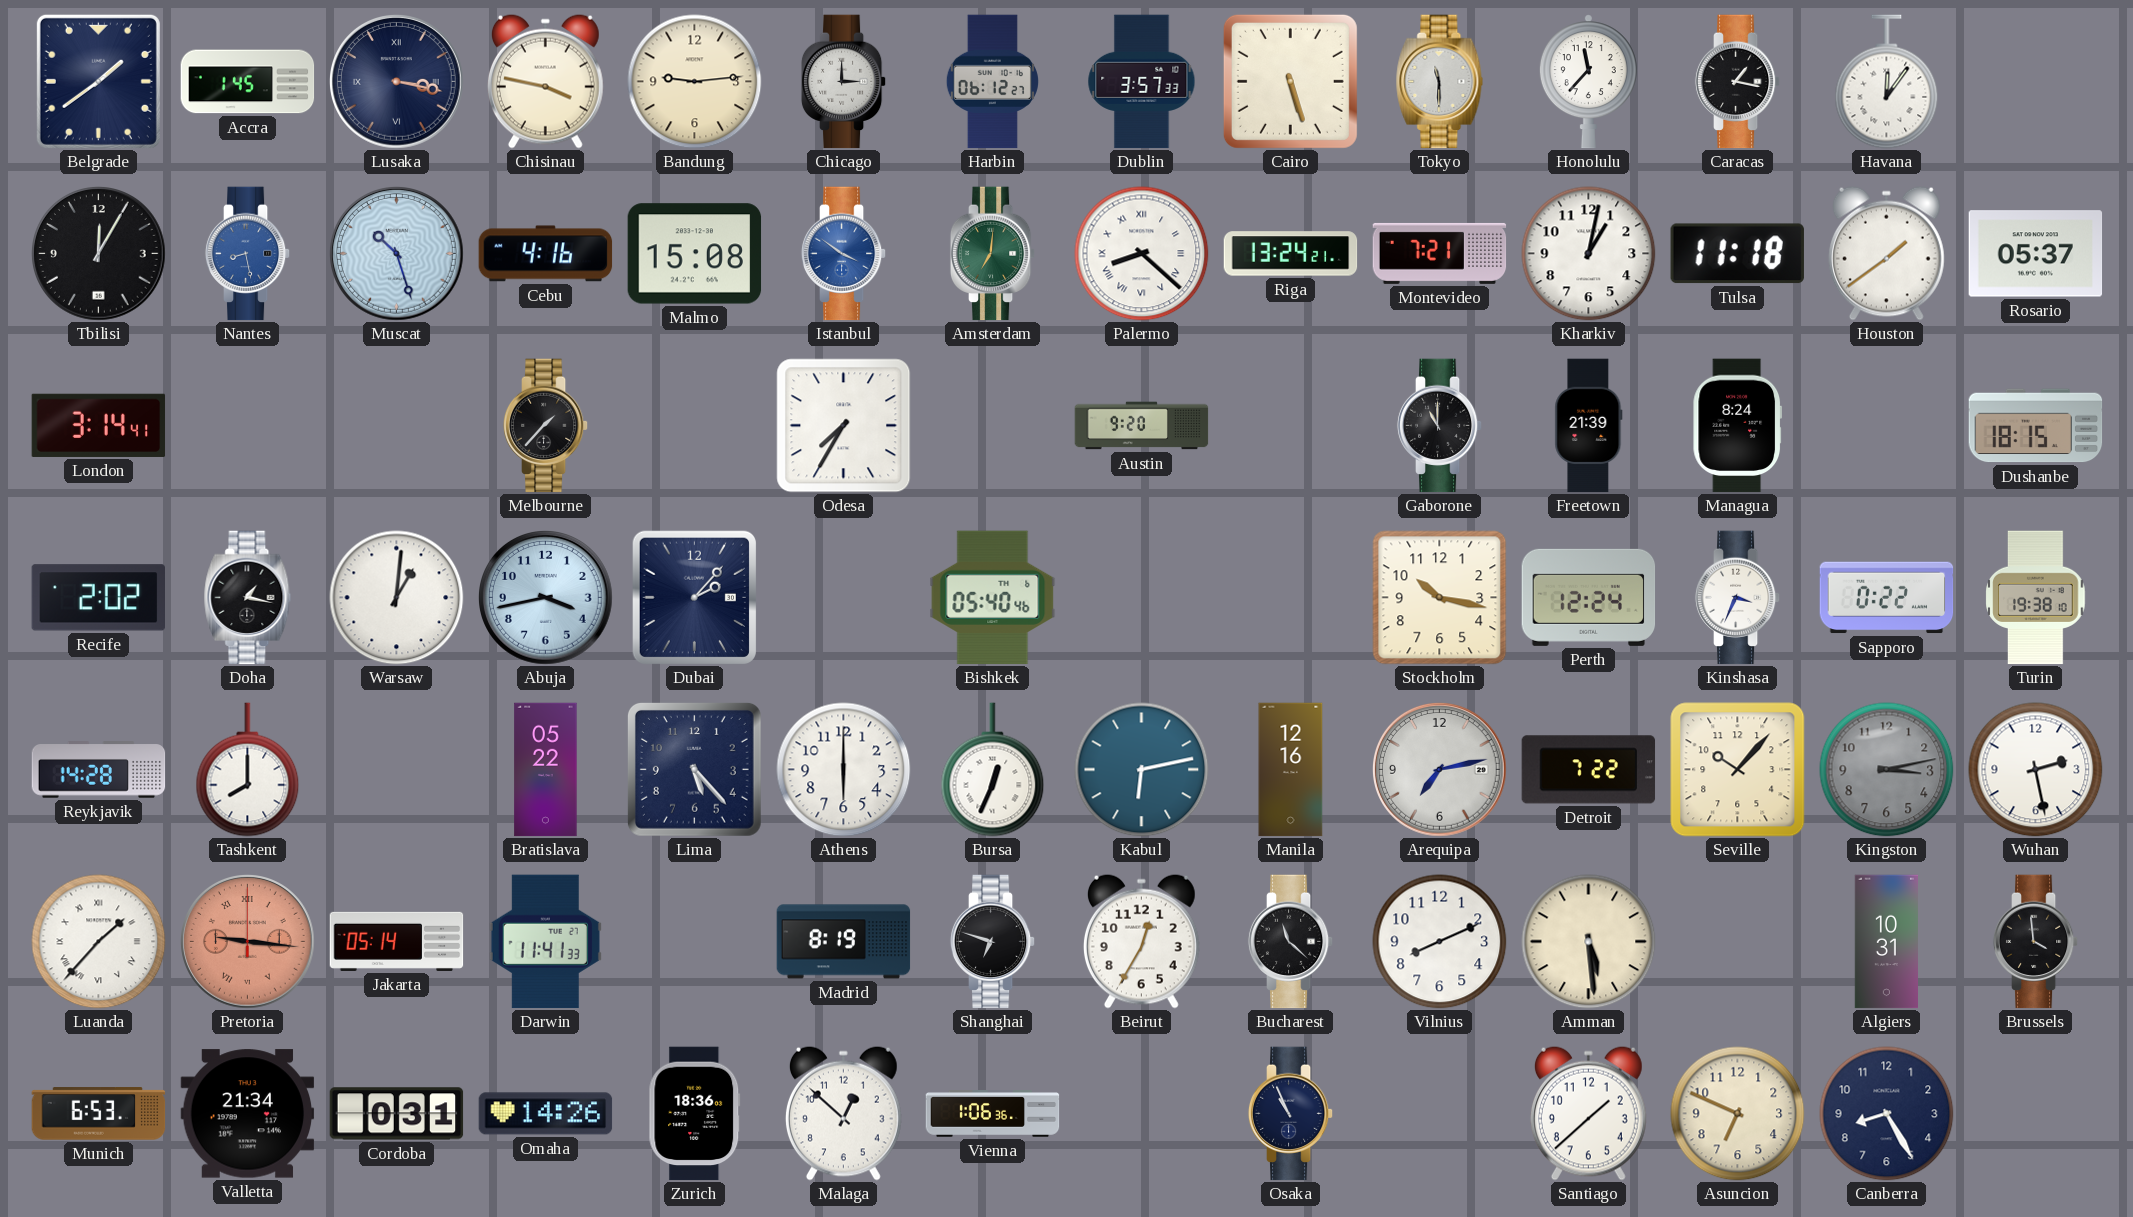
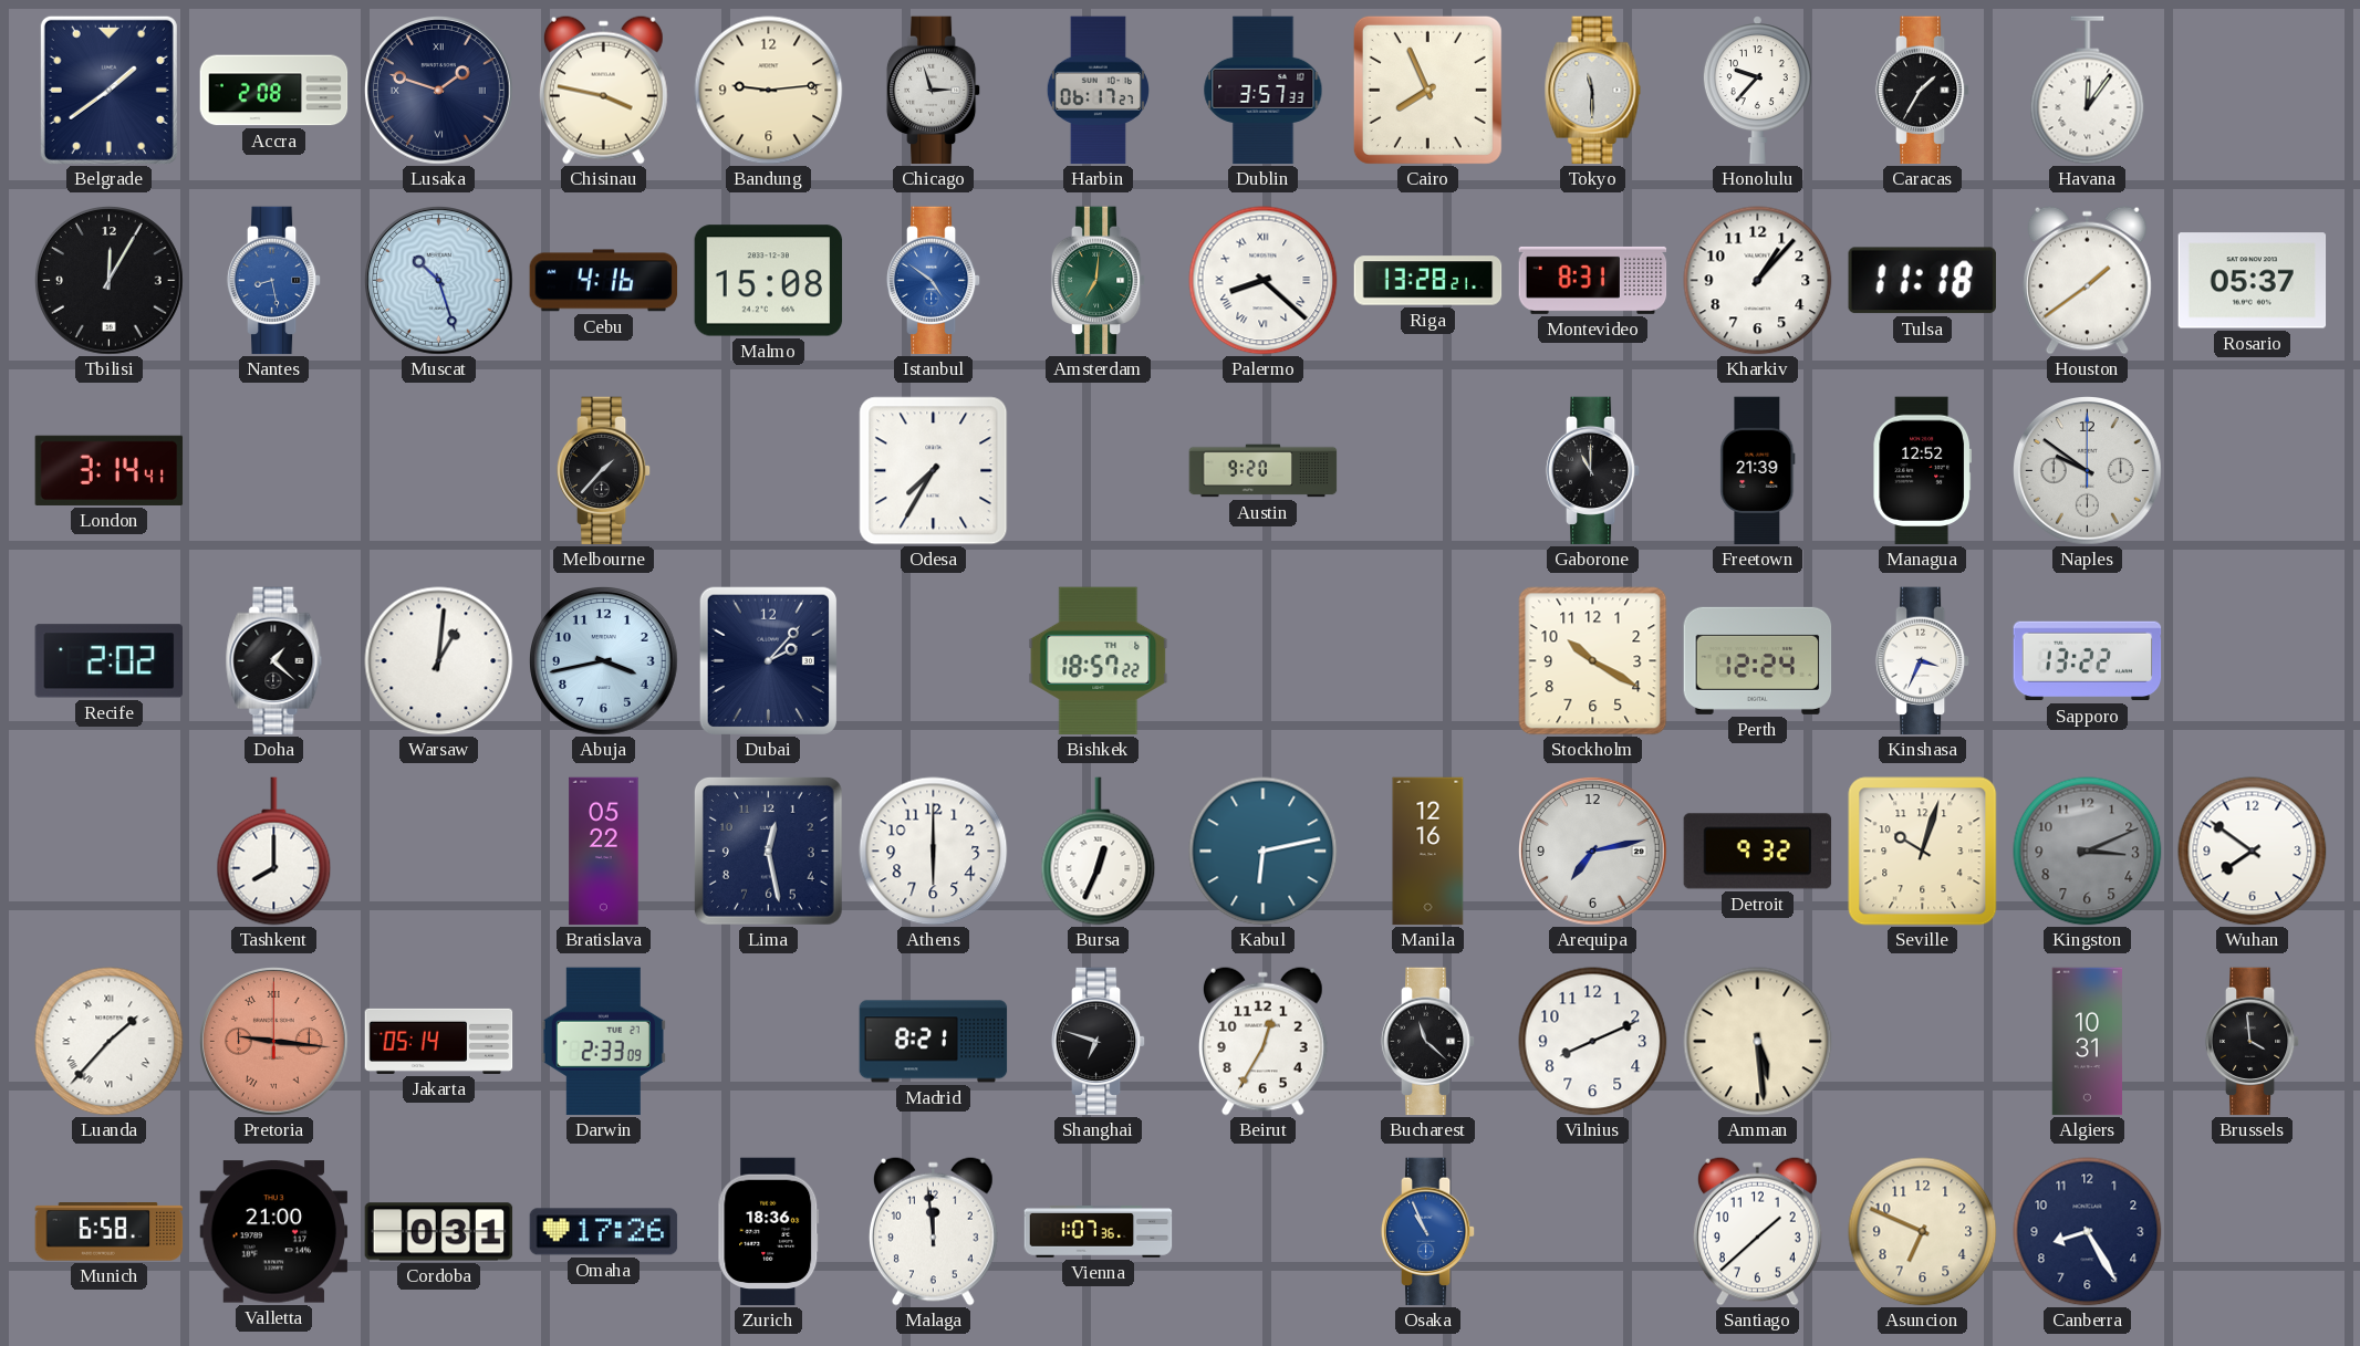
Accra: 1:45 -> 2:08 (274, 91)
Lusaka: 3:17 -> 1:48 (439, 91)
Chicago: 3:00 -> 2:57 (934, 91)
Harbin: 06:12 -> 06:17 (1098, 91)
Cairo: 5:27 -> 7:56 (1427, 90)
Honolulu: 11:37 -> 9:37 (1757, 91)
Caracas: 1:17 -> 1:35 (1923, 91)
Istanbul: 3:51 -> 4:51 (934, 281)
Riga: 13:24 -> 13:28 (1428, 281)
Montevideo: 7:21 -> 8:31 (1593, 280)
Kharkiv: 1:02 -> 1:07 (1758, 281)
Managua: 8:24 -> 12:52 (1922, 471)
Naples: none -> 9:51 (2088, 471)
Dushanbe: 18:15 -> none (2036, 426)
Doha: 1:17 -> 1:22 (274, 661)
Bishkek: 05:40 -> 18:57 (1099, 661)
Stockholm: 10:17 -> 10:20 (1593, 661)
Sapporo: 0:22 -> 13:22 (2088, 661)
Turin: 19:38 -> none (2036, 598)
Reykjavik: 14:28 -> none (99, 770)
Lima: 5:23 -> 12:28 (768, 851)
Detroit: 7:22 -> 9:32 (1758, 852)
Seville: 10:07 -> 10:03 (1923, 852)
Kingston: 3:13 -> 3:11 (2088, 852)
Wuhan: 2:28 -> 7:51 (2253, 852)
Darwin: 11:41 -> 2:33 (603, 1042)
Madrid: 8:19 -> 8:21 (934, 1042)
Munich: 6:53 -> 6:58 (110, 1232)
Valletta: 21:34 -> 21:00 (274, 1232)
Omaha: 14:26 -> 17:26 (604, 1232)
Malaga: 12:52 -> 11:59 (933, 1231)
Vienna: 1:06 -> 1:07 (1099, 1232)
Osaka dial: navy -> blue (1428, 1232)
